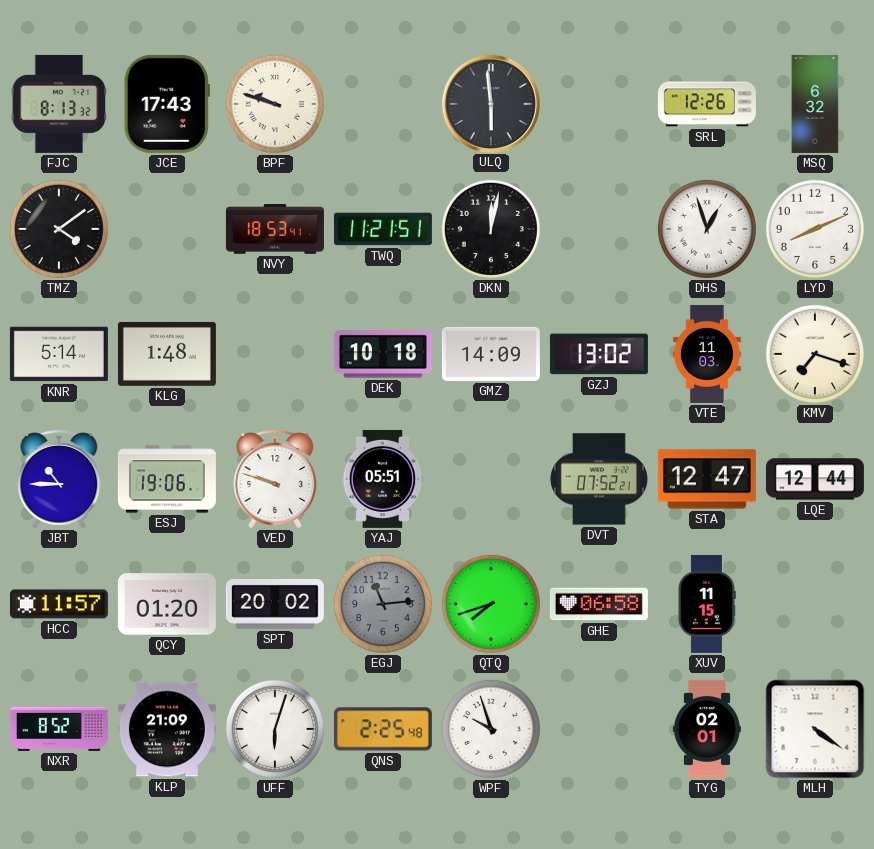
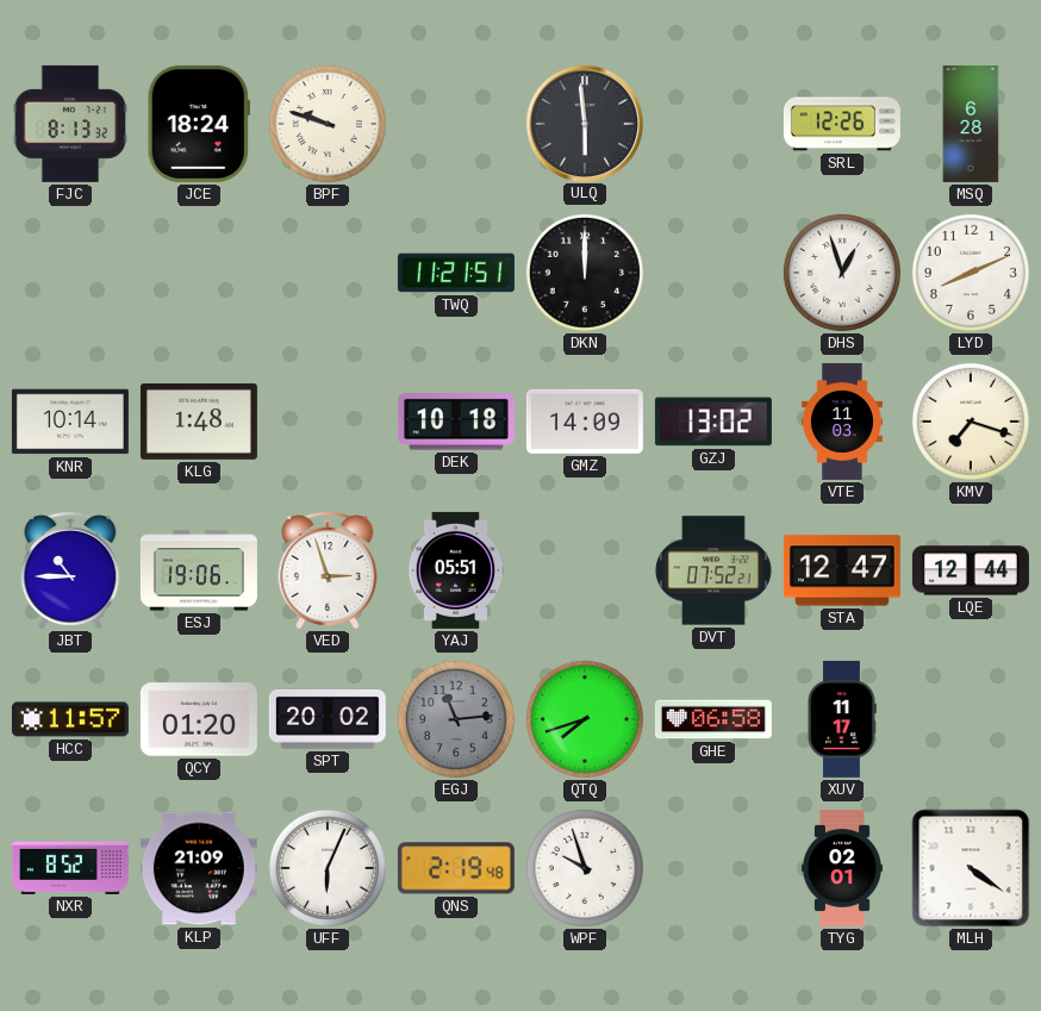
JCE: 17:43 -> 18:24 (199, 124)
MSQ: 6:32 -> 6:28 (971, 124)
TMZ: 4:09 -> none (59, 229)
NVY: 18:53 -> none (275, 229)
DKN: 12:02 -> 12:00 (585, 273)
KNR: 5:14 -> 10:14 (70, 422)
VED: 9:48 -> 2:57 (328, 570)
XUV: 11:15 -> 11:17 (842, 719)
UFF: 6:03 -> 6:04 (328, 868)
QNS: 2:25 -> 2:19 (456, 868)
